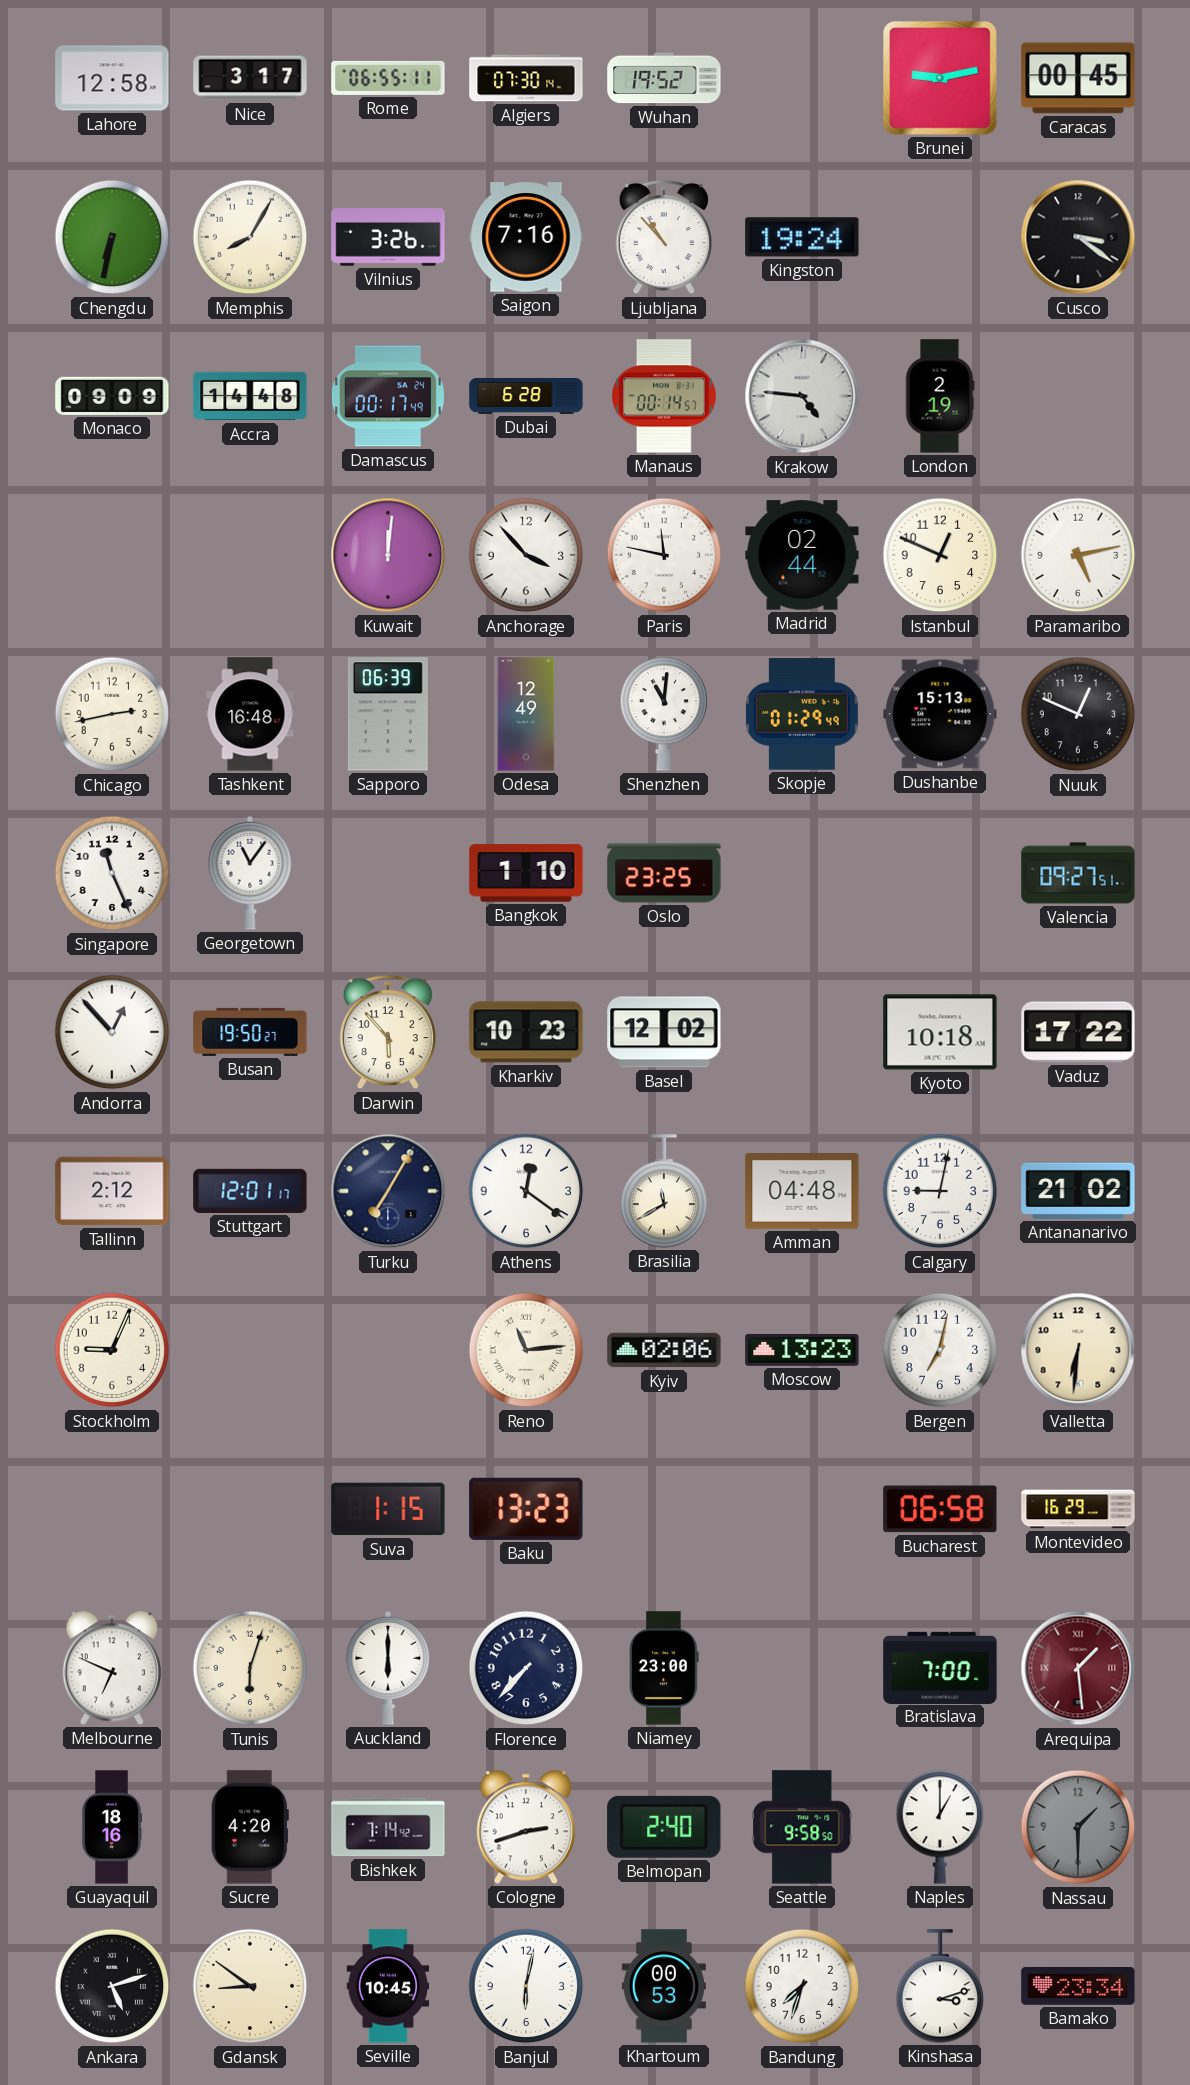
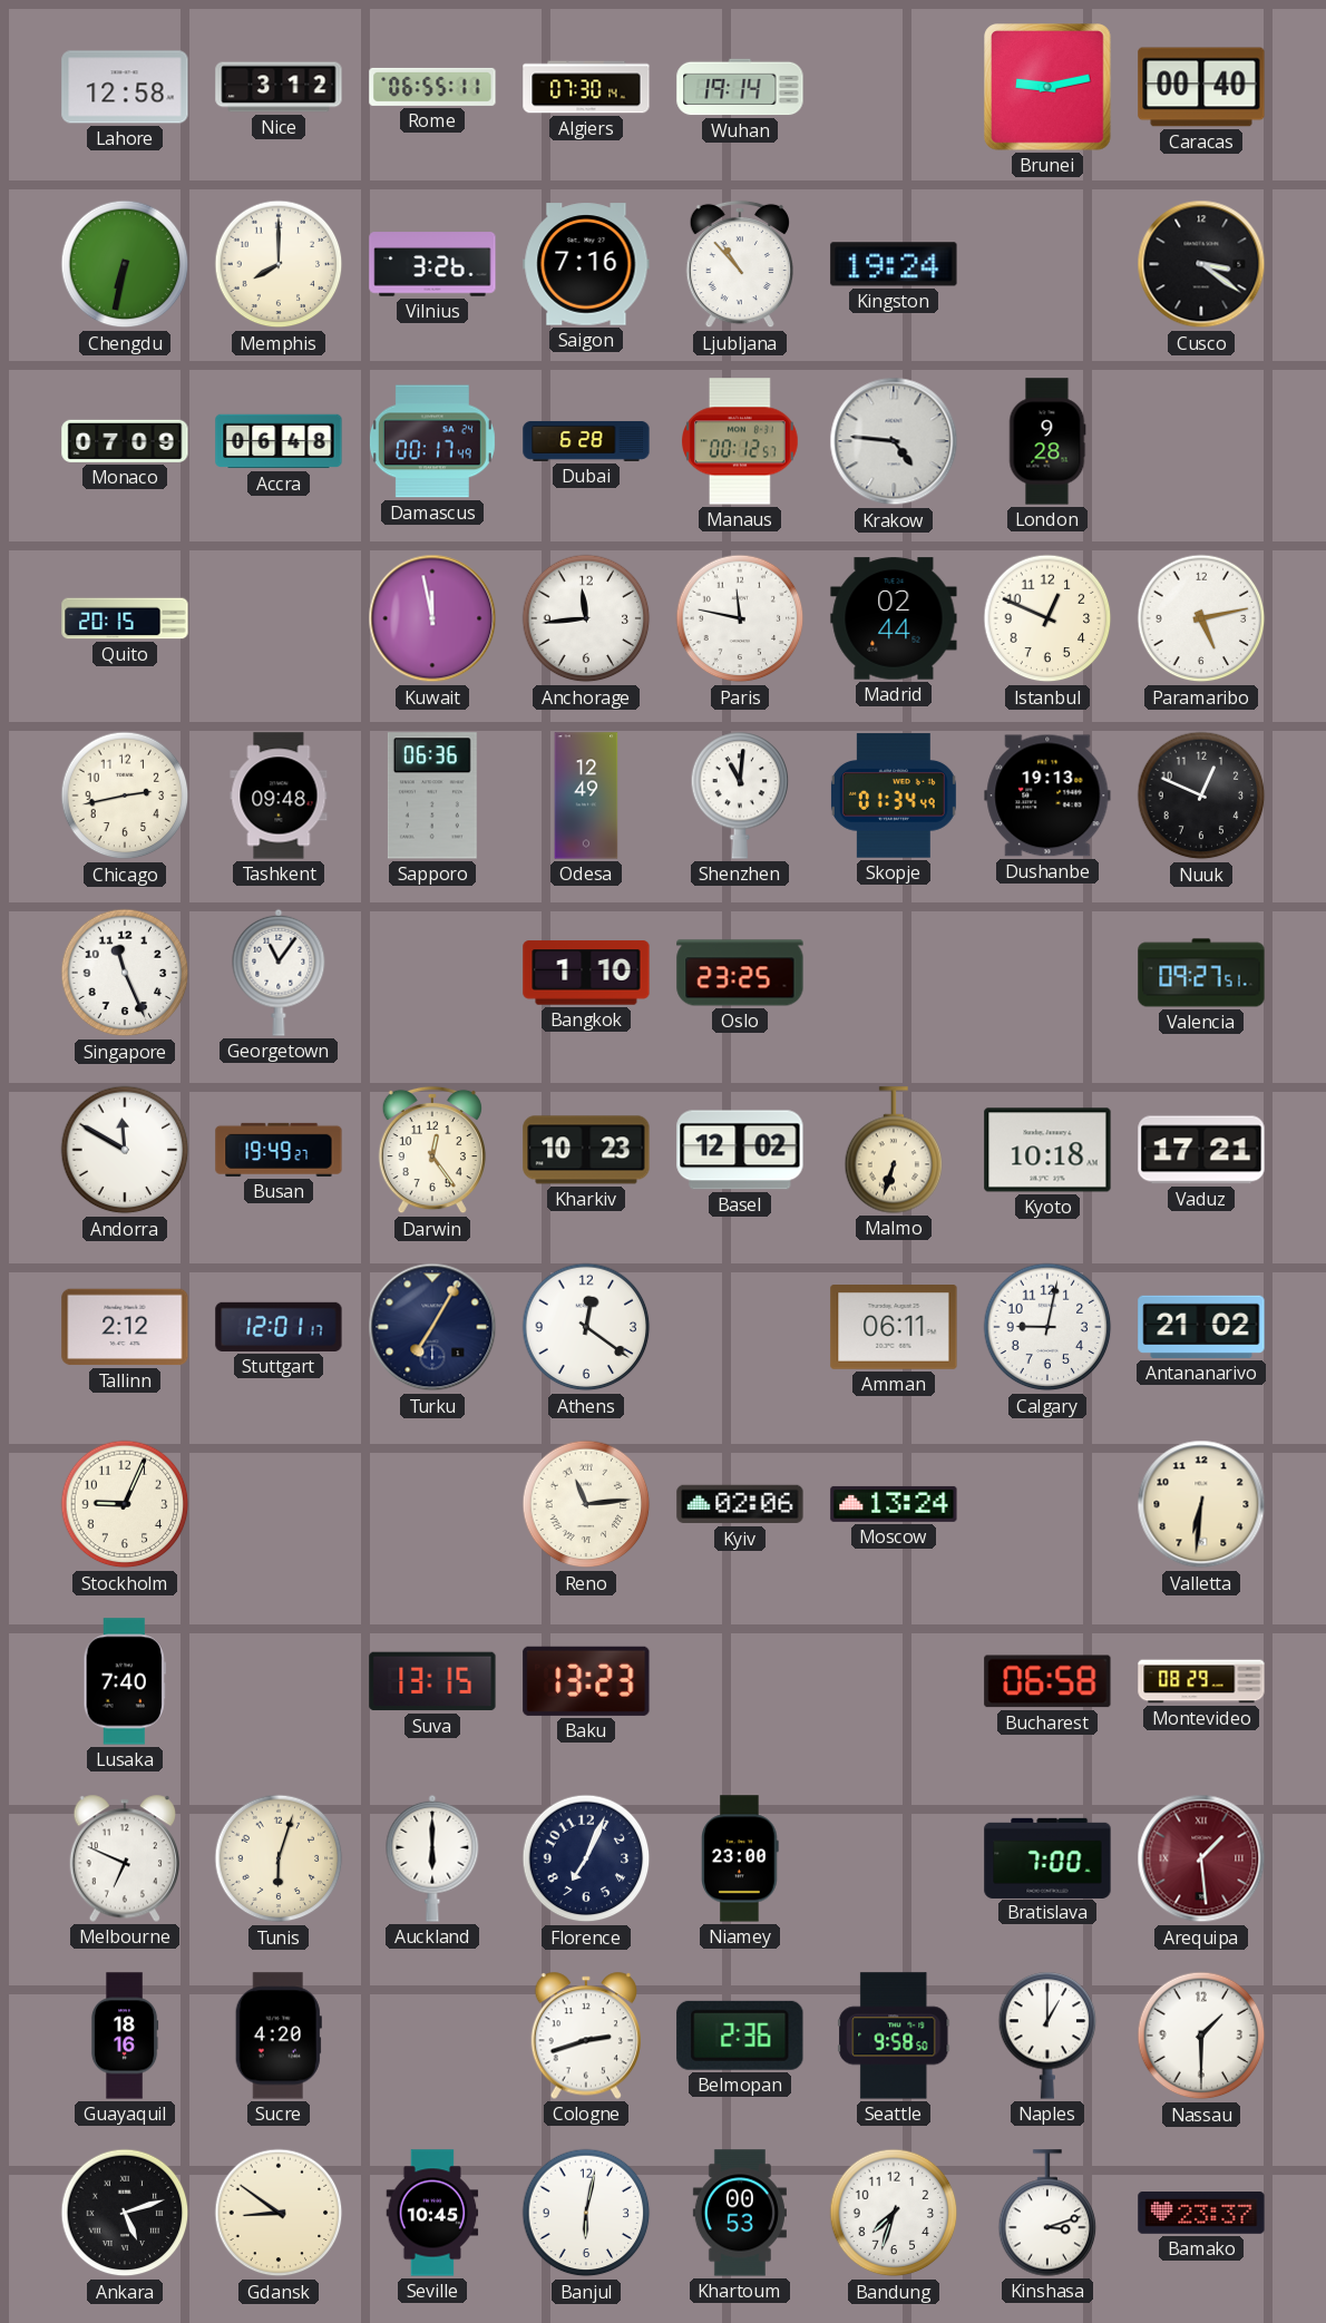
Nice: 3:17 -> 3:12 (279, 87)
Wuhan: 19:52 -> 19:14 (740, 87)
Caracas: 00:45 -> 00:40 (1201, 87)
Memphis: 8:05 -> 8:00 (279, 264)
Monaco: 09:09 -> 07:09 (125, 441)
Accra: 14:48 -> 06:48 (279, 441)
Manaus: 00:14 -> 00:12 (741, 441)
London: 2:19 -> 9:28 (1047, 441)
Quito: none -> 20:15 (125, 618)
Kuwait: 12:01 -> 11:58 (432, 618)
Anchorage: 3:53 -> 11:44 (586, 618)
Tashkent: 16:48 -> 09:48 (279, 796)
Sapporo: 06:39 -> 06:36 (432, 796)
Skopje: 01:29 -> 01:34 (894, 796)
Dushanbe: 15:13 -> 19:13 (1047, 796)
Andorra: 12:53 -> 11:50 (125, 1150)
Busan: 19:50 -> 19:49 (279, 1150)
Darwin: 5:53 -> 12:24 (431, 1150)
Malmo: none -> 6:33 (894, 1150)
Vaduz: 17:22 -> 17:21 (1201, 1150)
Brasilia: 11:40 -> none (664, 1191)
Amman: 04:48 -> 06:11 (894, 1328)
Moscow: 13:23 -> 13:24 (894, 1504)
Bergen: 7:02 -> none (940, 1350)
Lusaka: none -> 7:40 (125, 1681)
Suva: 1:15 -> 13:15 (432, 1681)
Montevideo: 16:29 -> 08:29 (1201, 1681)
Florence: 7:37 -> 7:04 (586, 1858)
Bishkek: 7:14 -> none (388, 1827)
Belmopan: 2:40 -> 2:36 (740, 2036)
Nassau dial: grey -> white (1201, 2036)
Bamako: 23:34 -> 23:37 (1201, 2214)
